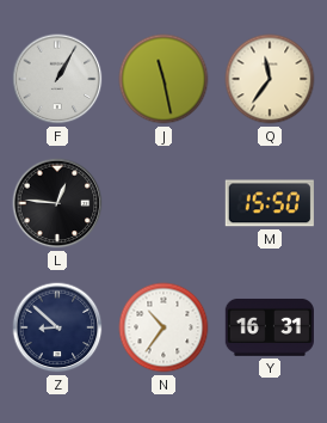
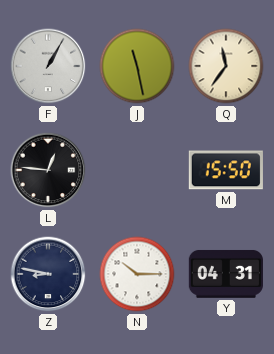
Z: 8:52 -> 8:47 (48, 274)
N: 10:36 -> 10:15 (137, 274)
Y: 16:31 -> 04:31 (226, 274)
